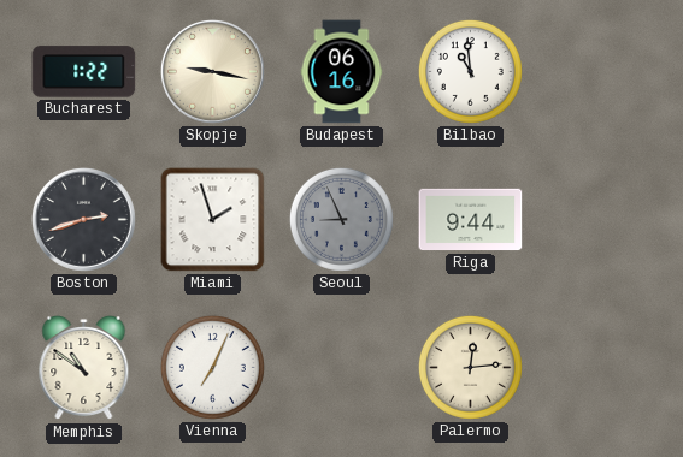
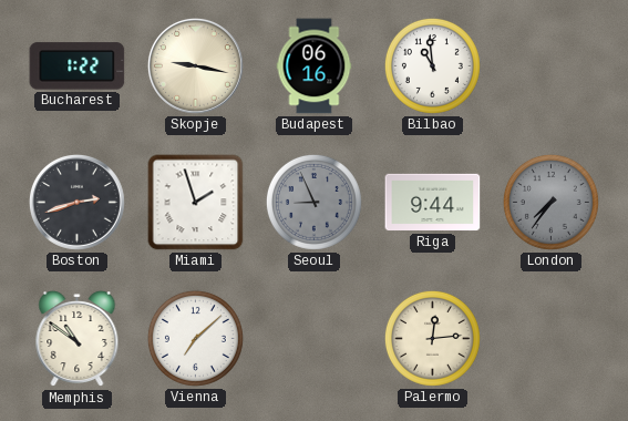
London: none -> 7:36 (550, 202)
Vienna: 7:04 -> 7:08 (195, 338)
